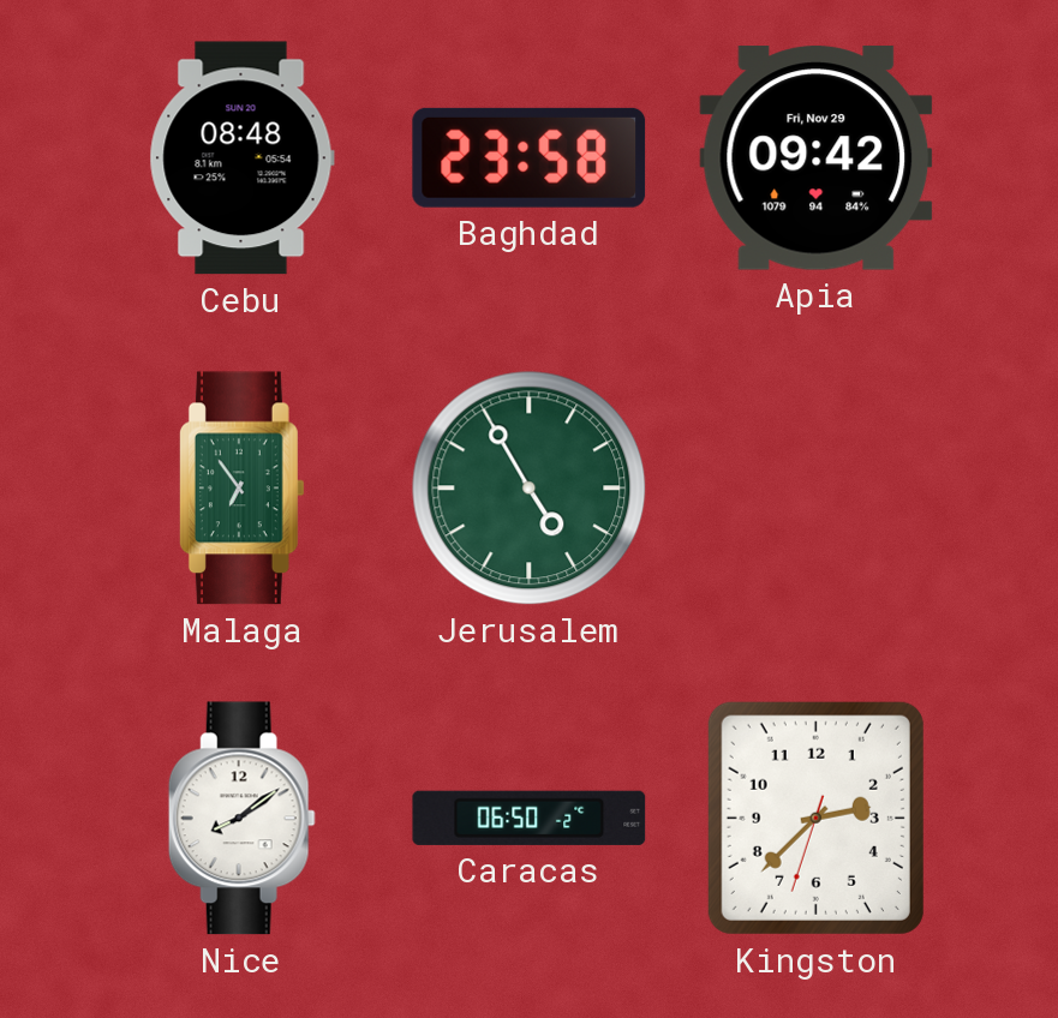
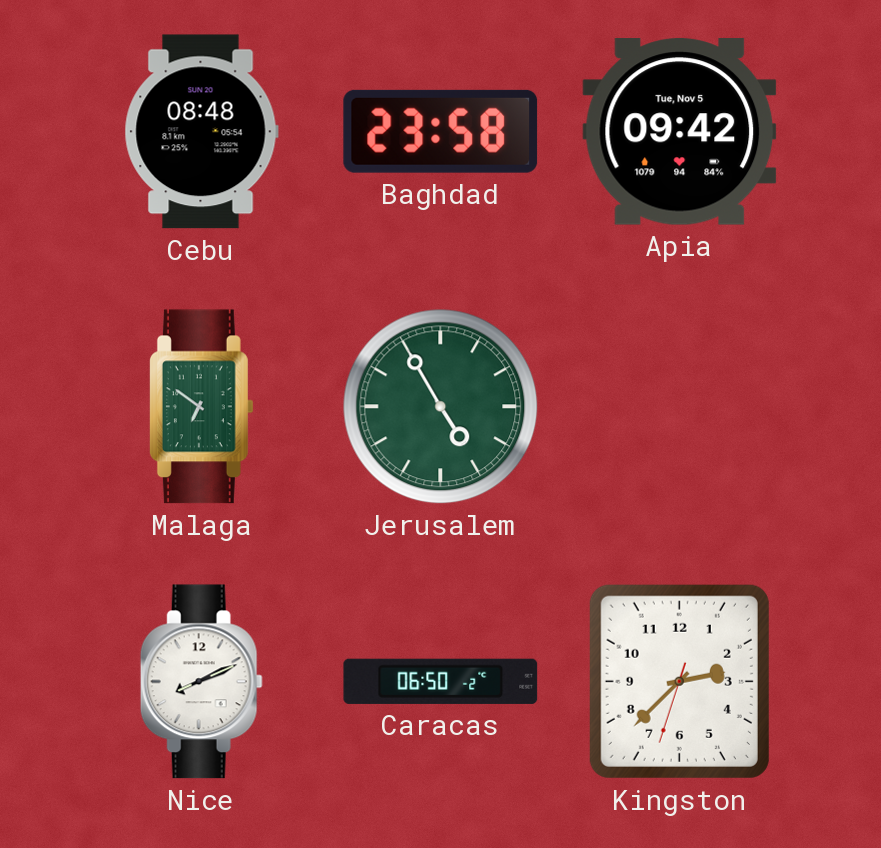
Apia date: Fri, Nov 29 -> Tue, Nov 5 (680, 132)
Malaga: 6:54 -> 6:51 (201, 407)
Nice: 8:09 -> 8:11 (201, 682)
